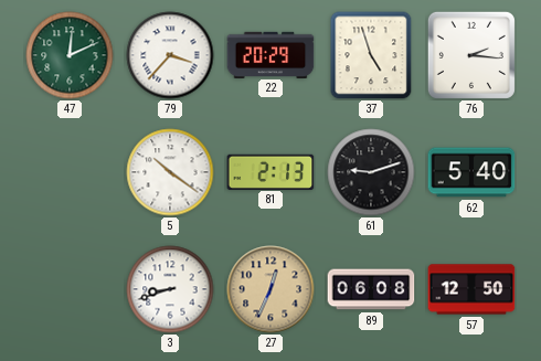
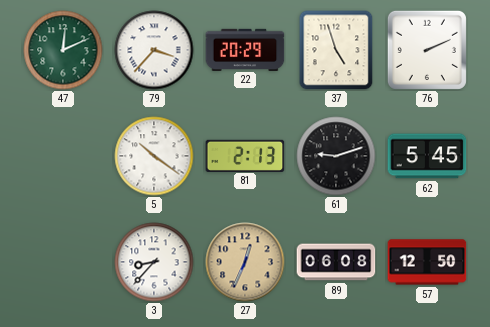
76: 2:16 -> 2:11 (427, 50)
62: 5:40 -> 5:45 (427, 156)
3: 8:42 -> 8:37 (154, 262)
